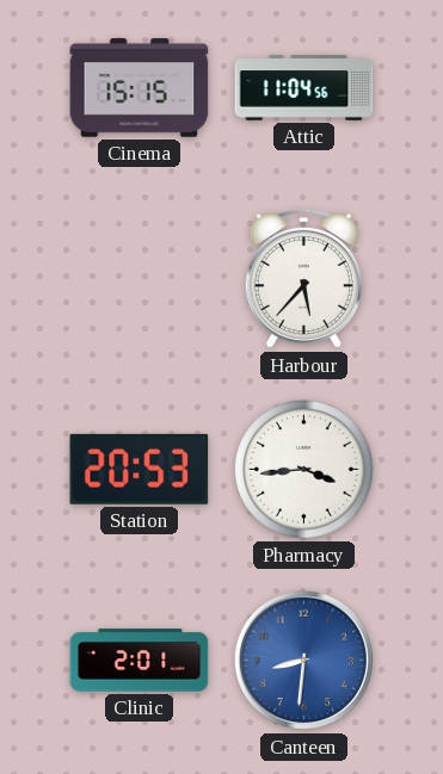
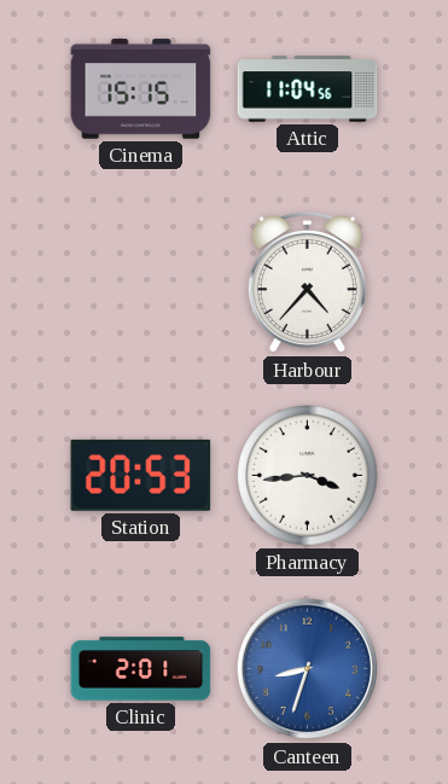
Harbour: 5:37 -> 4:37 (307, 283)
Canteen: 8:31 -> 8:33 (308, 669)
